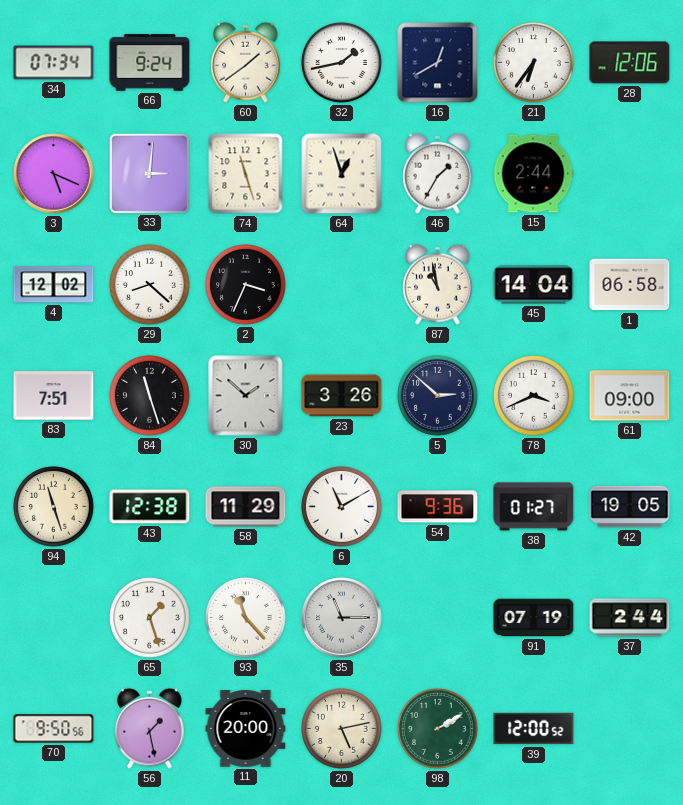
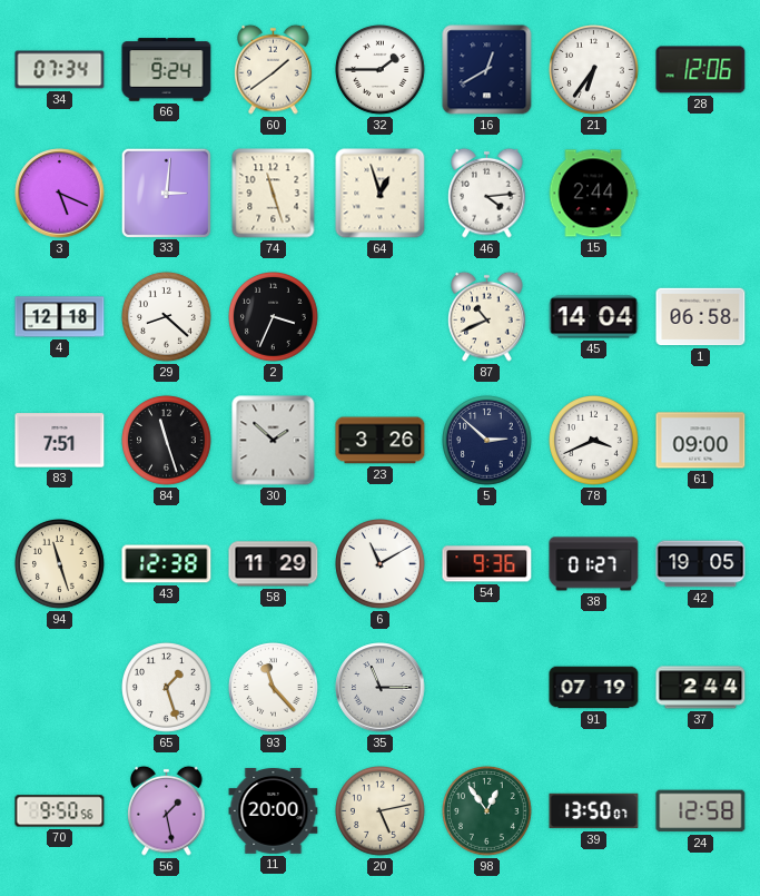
32: 1:43 -> 1:45 (381, 70)
46: 1:35 -> 4:14 (487, 193)
4: 12:02 -> 12:18 (60, 317)
87: 10:58 -> 10:41 (487, 316)
98: 2:10 -> 12:54 (487, 811)
39: 12:00 -> 13:50 (594, 811)
24: none -> 12:58 (701, 811)
